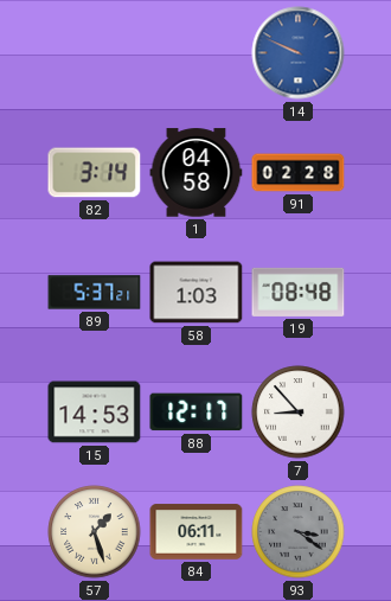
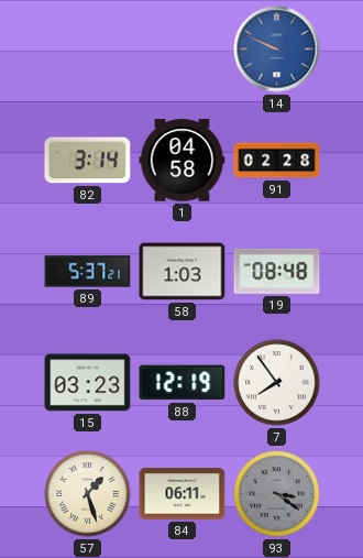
15: 14:53 -> 03:23 (88, 383)
88: 12:17 -> 12:19 (183, 383)
7: 8:53 -> 7:54 (277, 383)
